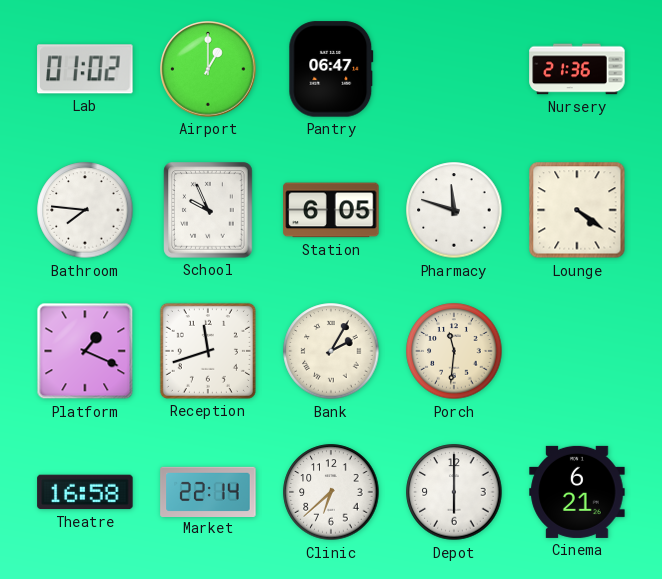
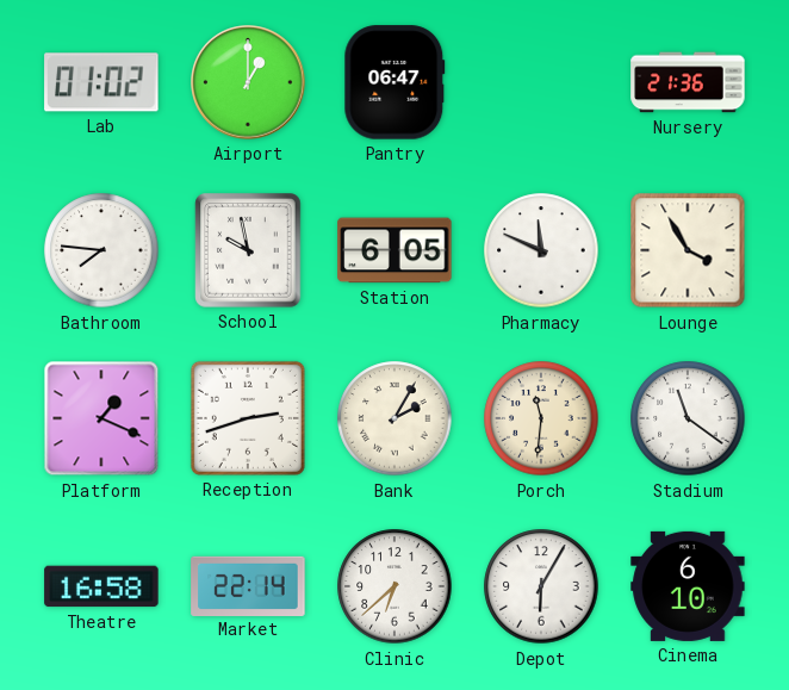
School: 9:56 -> 9:58 (248, 250)
Pharmacy: 11:48 -> 11:49 (541, 250)
Lounge: 4:21 -> 3:55 (688, 250)
Reception: 11:42 -> 2:42 (248, 418)
Stadium: none -> 11:21 (688, 418)
Depot: 6:00 -> 6:05 (541, 586)
Cinema: 6:21 -> 6:10 (688, 586)
